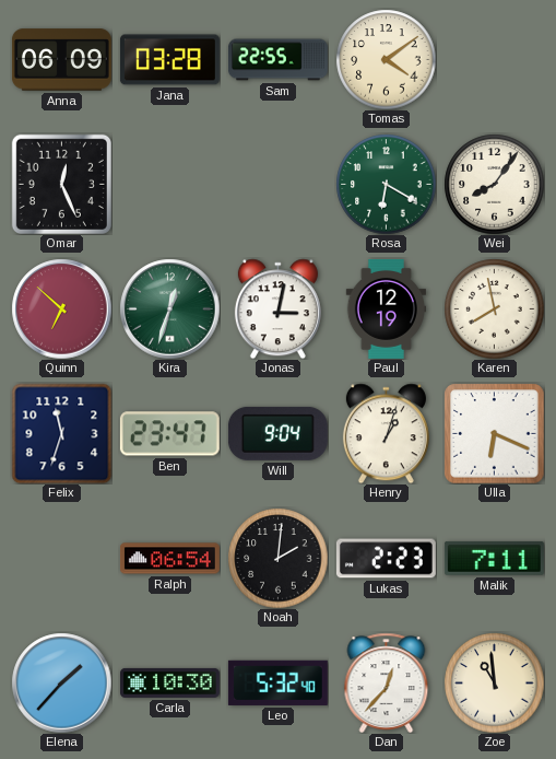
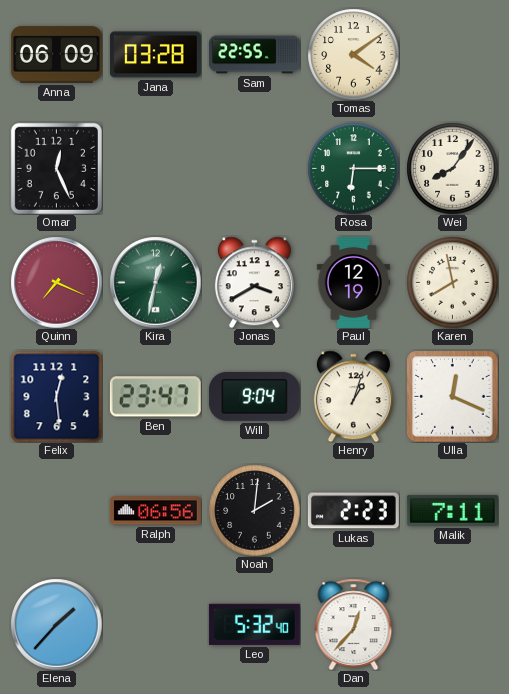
Rosa: 6:20 -> 6:15 (353, 168)
Quinn: 6:52 -> 7:19 (56, 282)
Kira: 12:33 -> 12:32 (155, 282)
Jonas: 3:02 -> 3:40 (254, 282)
Felix: 11:33 -> 12:29 (56, 396)
Ulla: 6:19 -> 12:19 (452, 396)
Ralph: 06:54 -> 06:56 (155, 511)
Carla: 10:30 -> none (169, 682)
Zoe: 10:59 -> none (494, 682)
